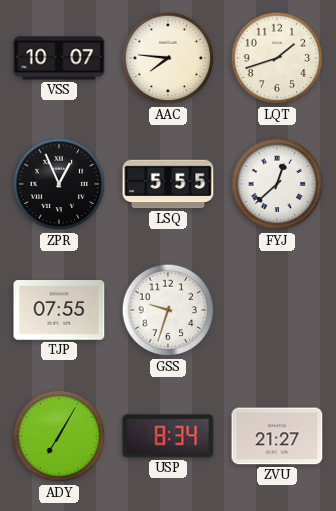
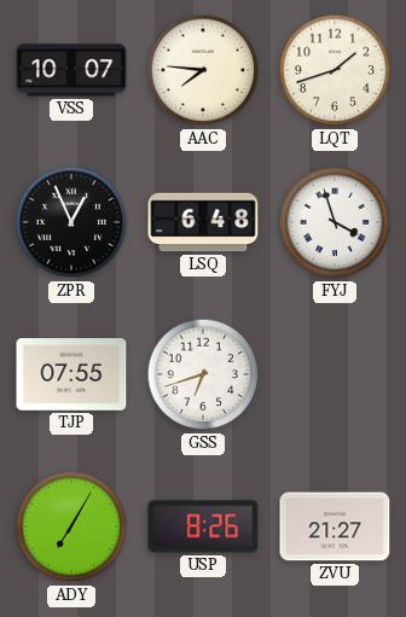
LSQ: 5:55 -> 6:48 (203, 222)
FYJ: 12:38 -> 3:57 (335, 222)
GSS: 9:33 -> 6:42 (203, 374)
USP: 8:34 -> 8:26 (203, 526)
